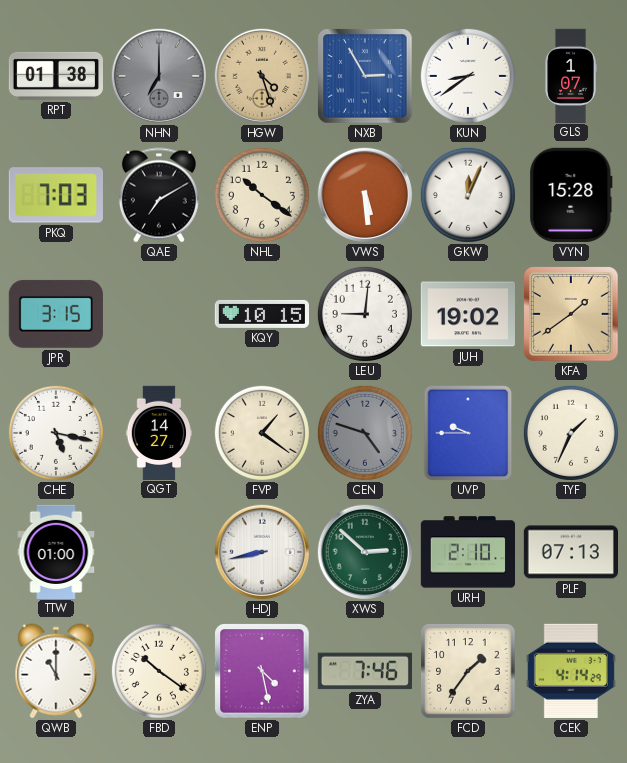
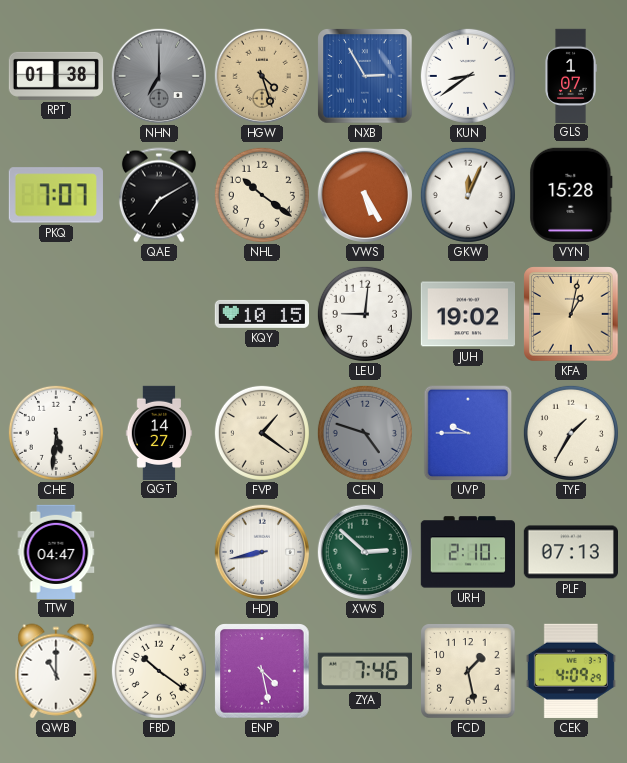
PKQ: 7:03 -> 7:07 (56, 195)
VWS: 5:29 -> 5:25 (365, 195)
JPR: 3:15 -> none (56, 314)
KFA: 1:39 -> 1:02 (571, 314)
CHE: 5:17 -> 5:31 (56, 433)
TYF: 1:34 -> 1:35 (571, 433)
TTW: 01:00 -> 04:47 (56, 551)
FCD: 1:36 -> 1:28 (468, 671)
CEK: 4:14 -> 4:09 (571, 671)
